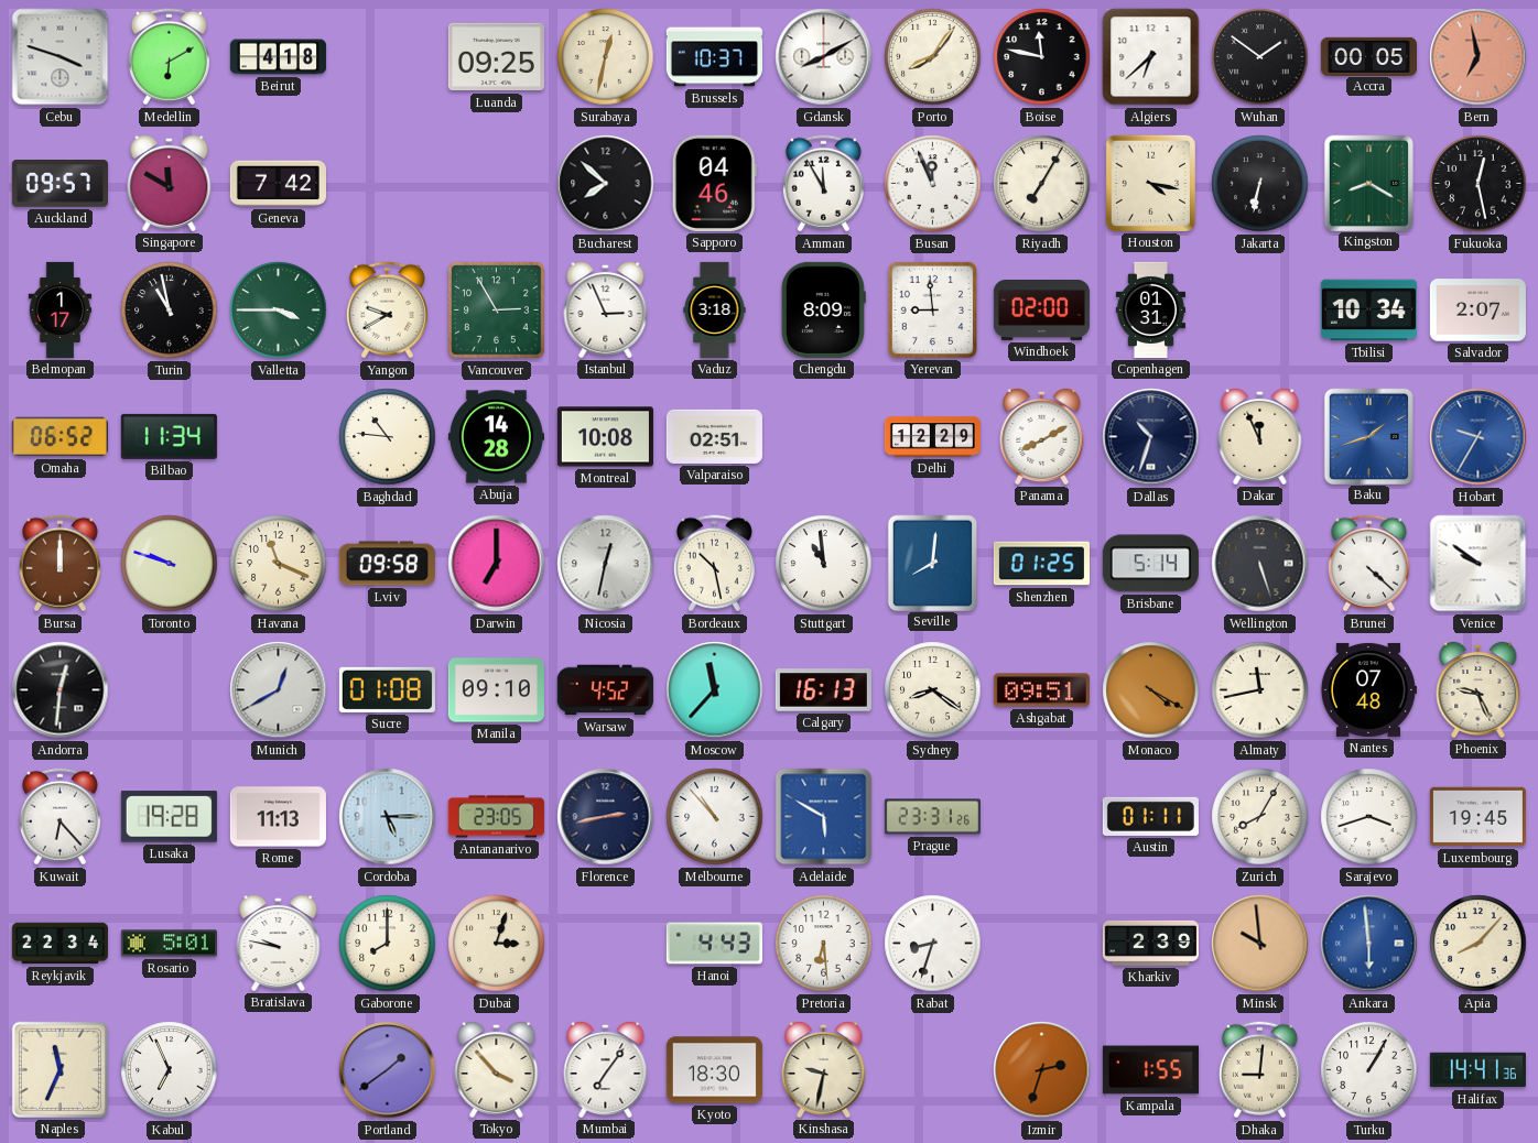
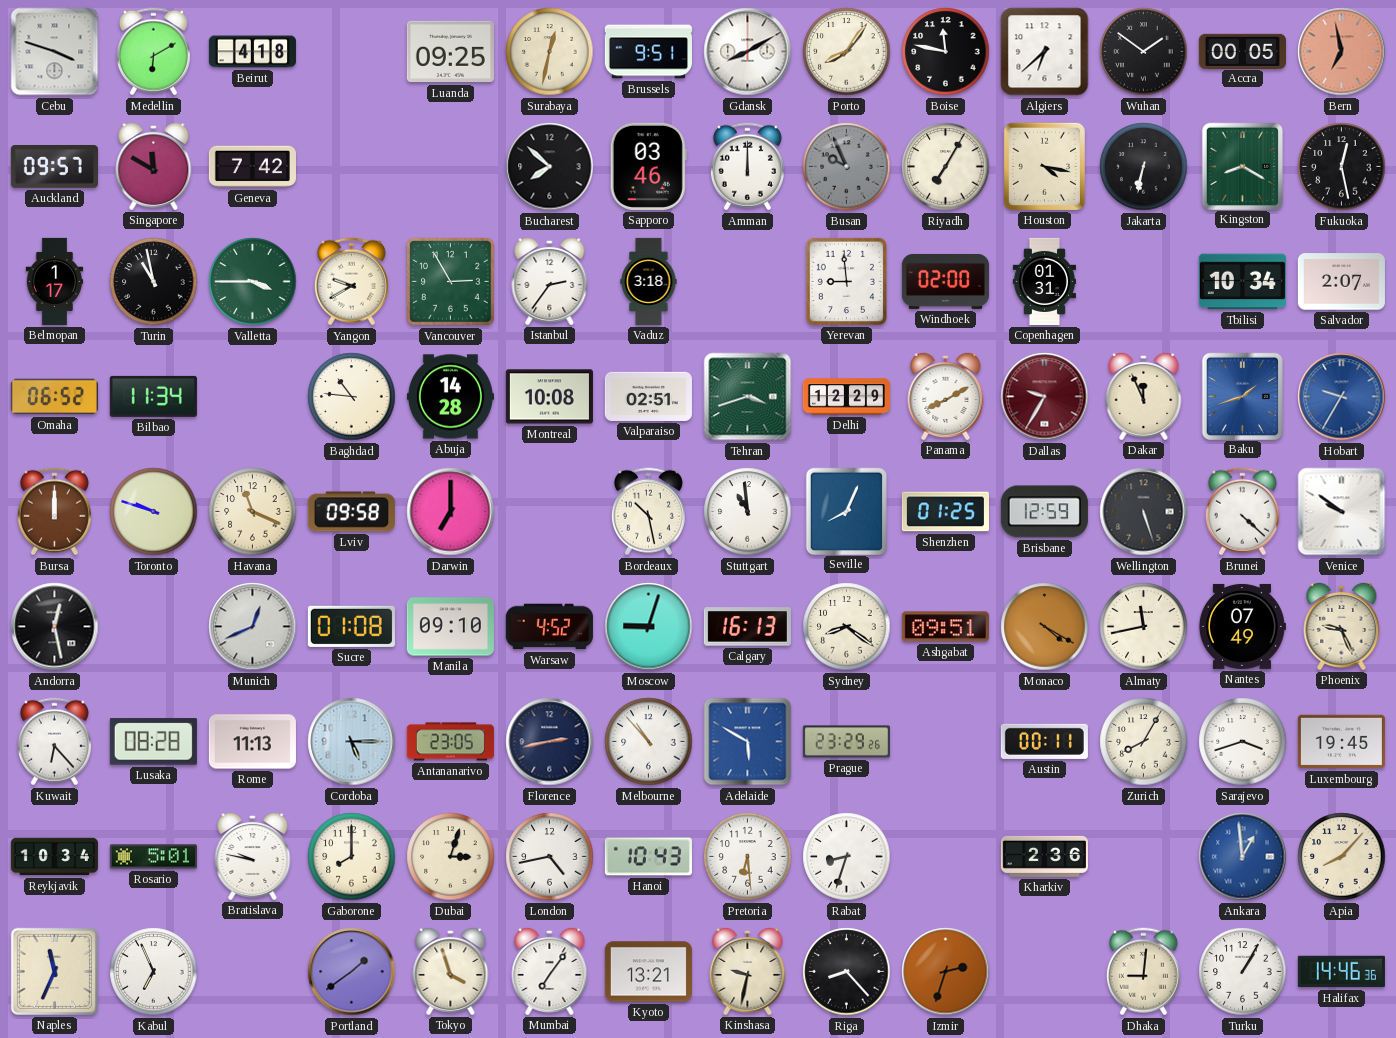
Brussels: 10:37 -> 9:51 (648, 52)
Sapporo: 04:46 -> 03:46 (648, 166)
Amman: 11:55 -> 12:00 (747, 167)
Busan: 11:56 -> 9:56 (847, 167)
Busan dial: white -> grey (847, 167)
Istanbul: 2:56 -> 2:36 (550, 281)
Chengdu: 8:09 -> none (823, 309)
Tehran: none -> 3:42 (748, 397)
Dallas: 10:33 -> 9:35 (1045, 397)
Dallas dial: navy -> burgundy (1045, 397)
Nicosia: 12:32 -> none (606, 564)
Seville: 8:01 -> 8:04 (846, 511)
Brisbane: 5:14 -> 12:59 (1044, 512)
Andorra: 12:31 -> 12:28 (55, 627)
Munich: 12:40 -> 12:41 (253, 627)
Moscow: 11:37 -> 9:03 (649, 627)
Nantes: 07:48 -> 07:49 (1242, 626)
Lusaka: 19:28 -> 08:28 (153, 742)
Prague: 23:31 -> 23:29 (846, 742)
Austin: 01:11 -> 00:11 (1044, 741)
Reykjavik: 22:34 -> 10:34 (54, 857)
London: none -> 4:43 (550, 857)
Hanoi: 4:43 -> 10:43 (648, 857)
Kharkiv: 2:39 -> 2:36 (1044, 856)
Minsk: 9:59 -> none (1260, 944)
Ankara: 5:59 -> 12:59 (1243, 857)
Tokyo: 3:53 -> 3:57 (451, 971)
Kyoto: 18:30 -> 13:21 (648, 972)
Riga: none -> 8:23 (847, 972)
Kampala: 1:55 -> none (1150, 1070)
Halifax: 14:41 -> 14:46 (1341, 972)
